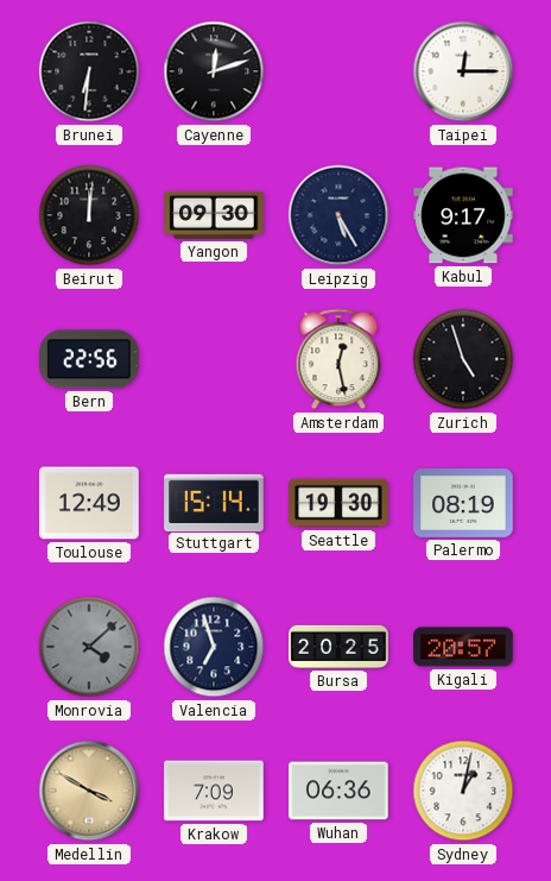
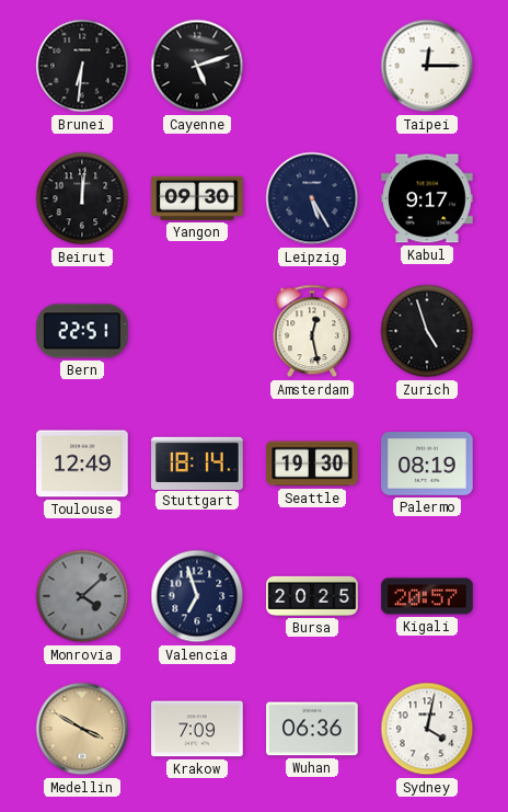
Cayenne: 12:12 -> 5:12 (197, 66)
Bern: 22:56 -> 22:51 (82, 331)
Stuttgart: 15:14 -> 18:14 (197, 462)
Sydney: 1:02 -> 4:02 (427, 729)
